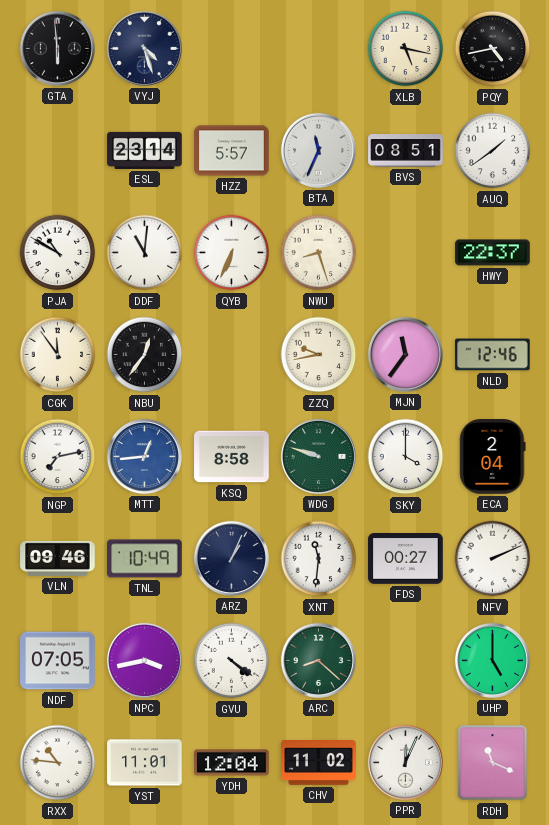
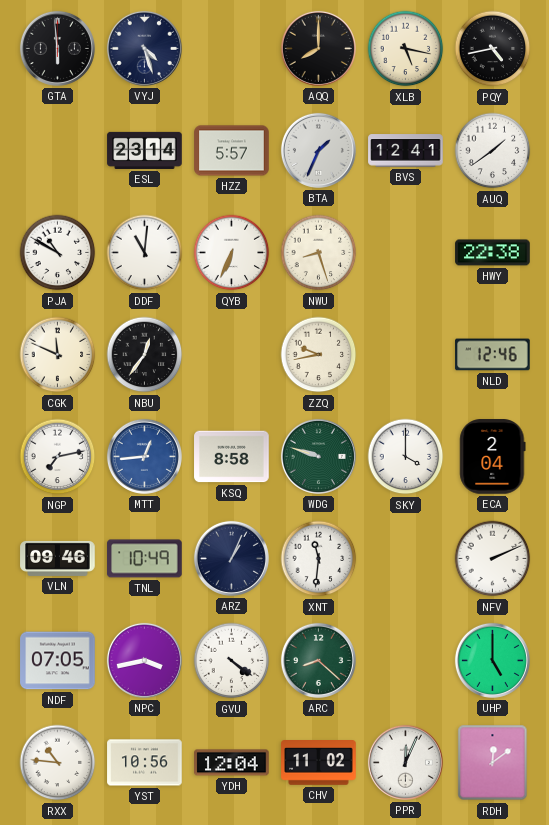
AQQ: none -> 8:00 (318, 48)
BTA: 11:34 -> 1:34 (318, 150)
BVS: 08:51 -> 12:41 (406, 151)
HWY: 22:37 -> 22:38 (493, 253)
CGK: 11:54 -> 11:49 (58, 355)
MJN: 11:36 -> none (405, 354)
FDS: 00:27 -> none (406, 559)
YST: 11:01 -> 10:56 (145, 763)
RDH: 11:19 -> 12:09 (493, 763)
